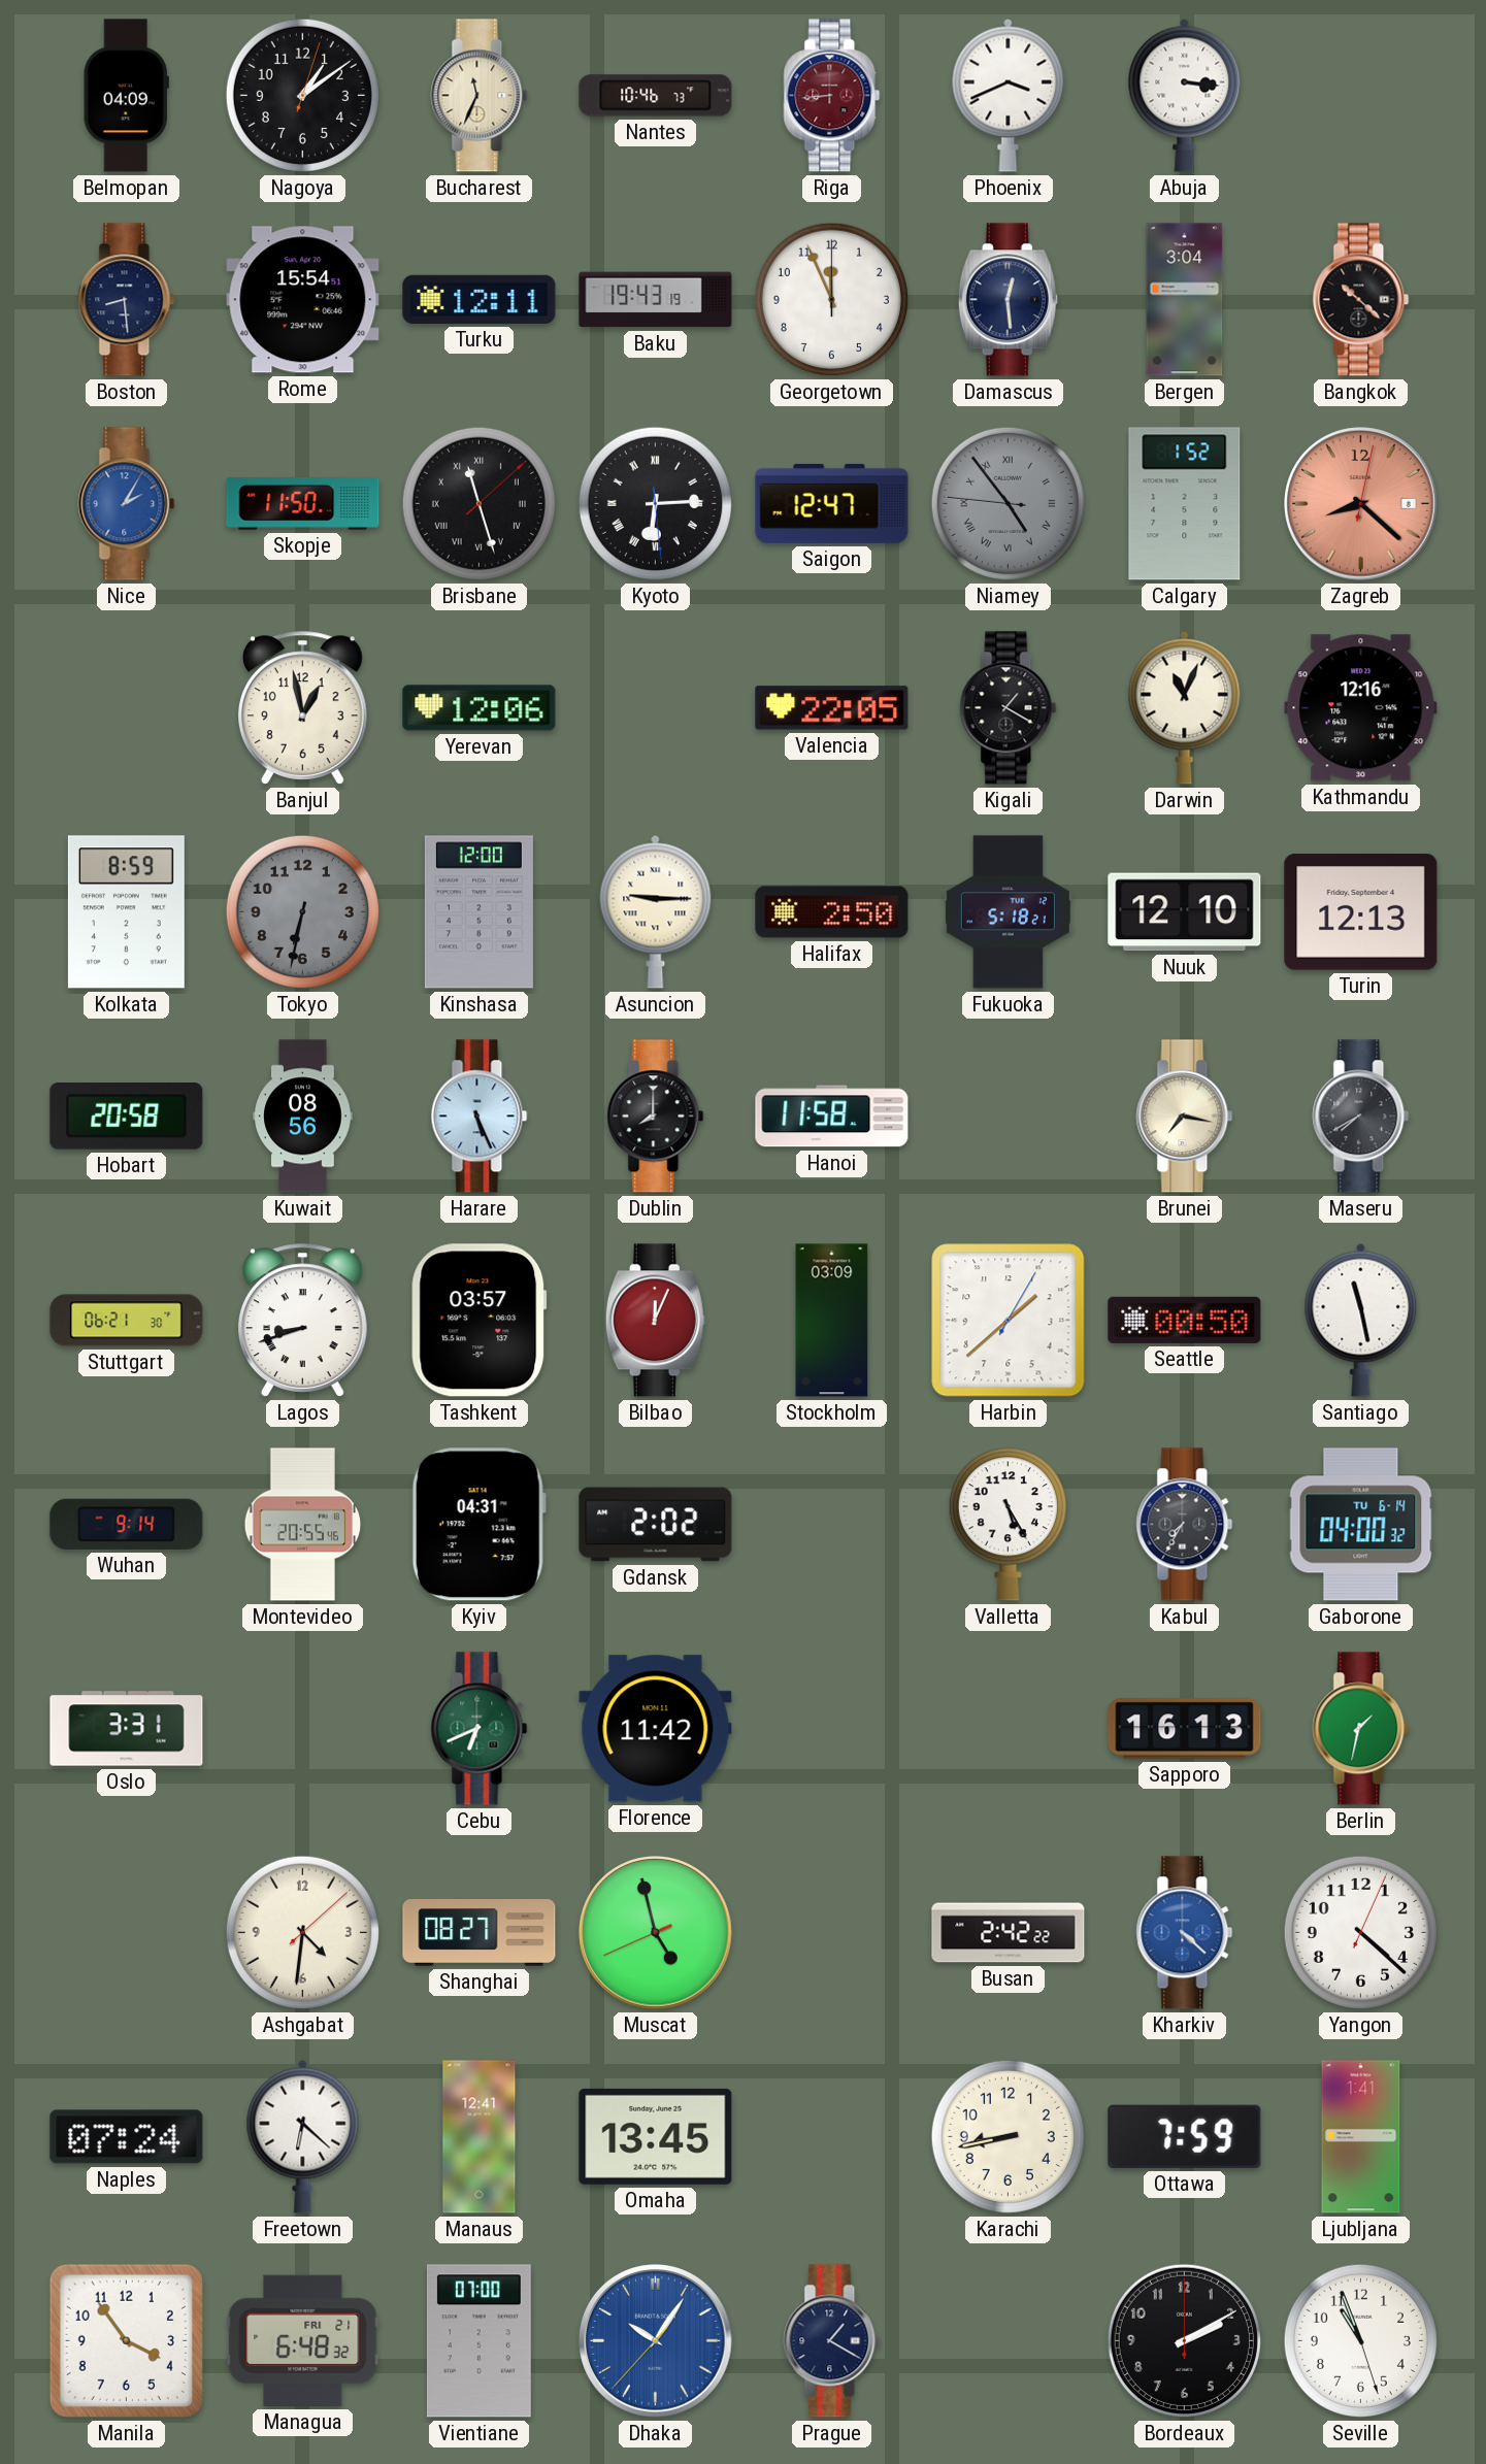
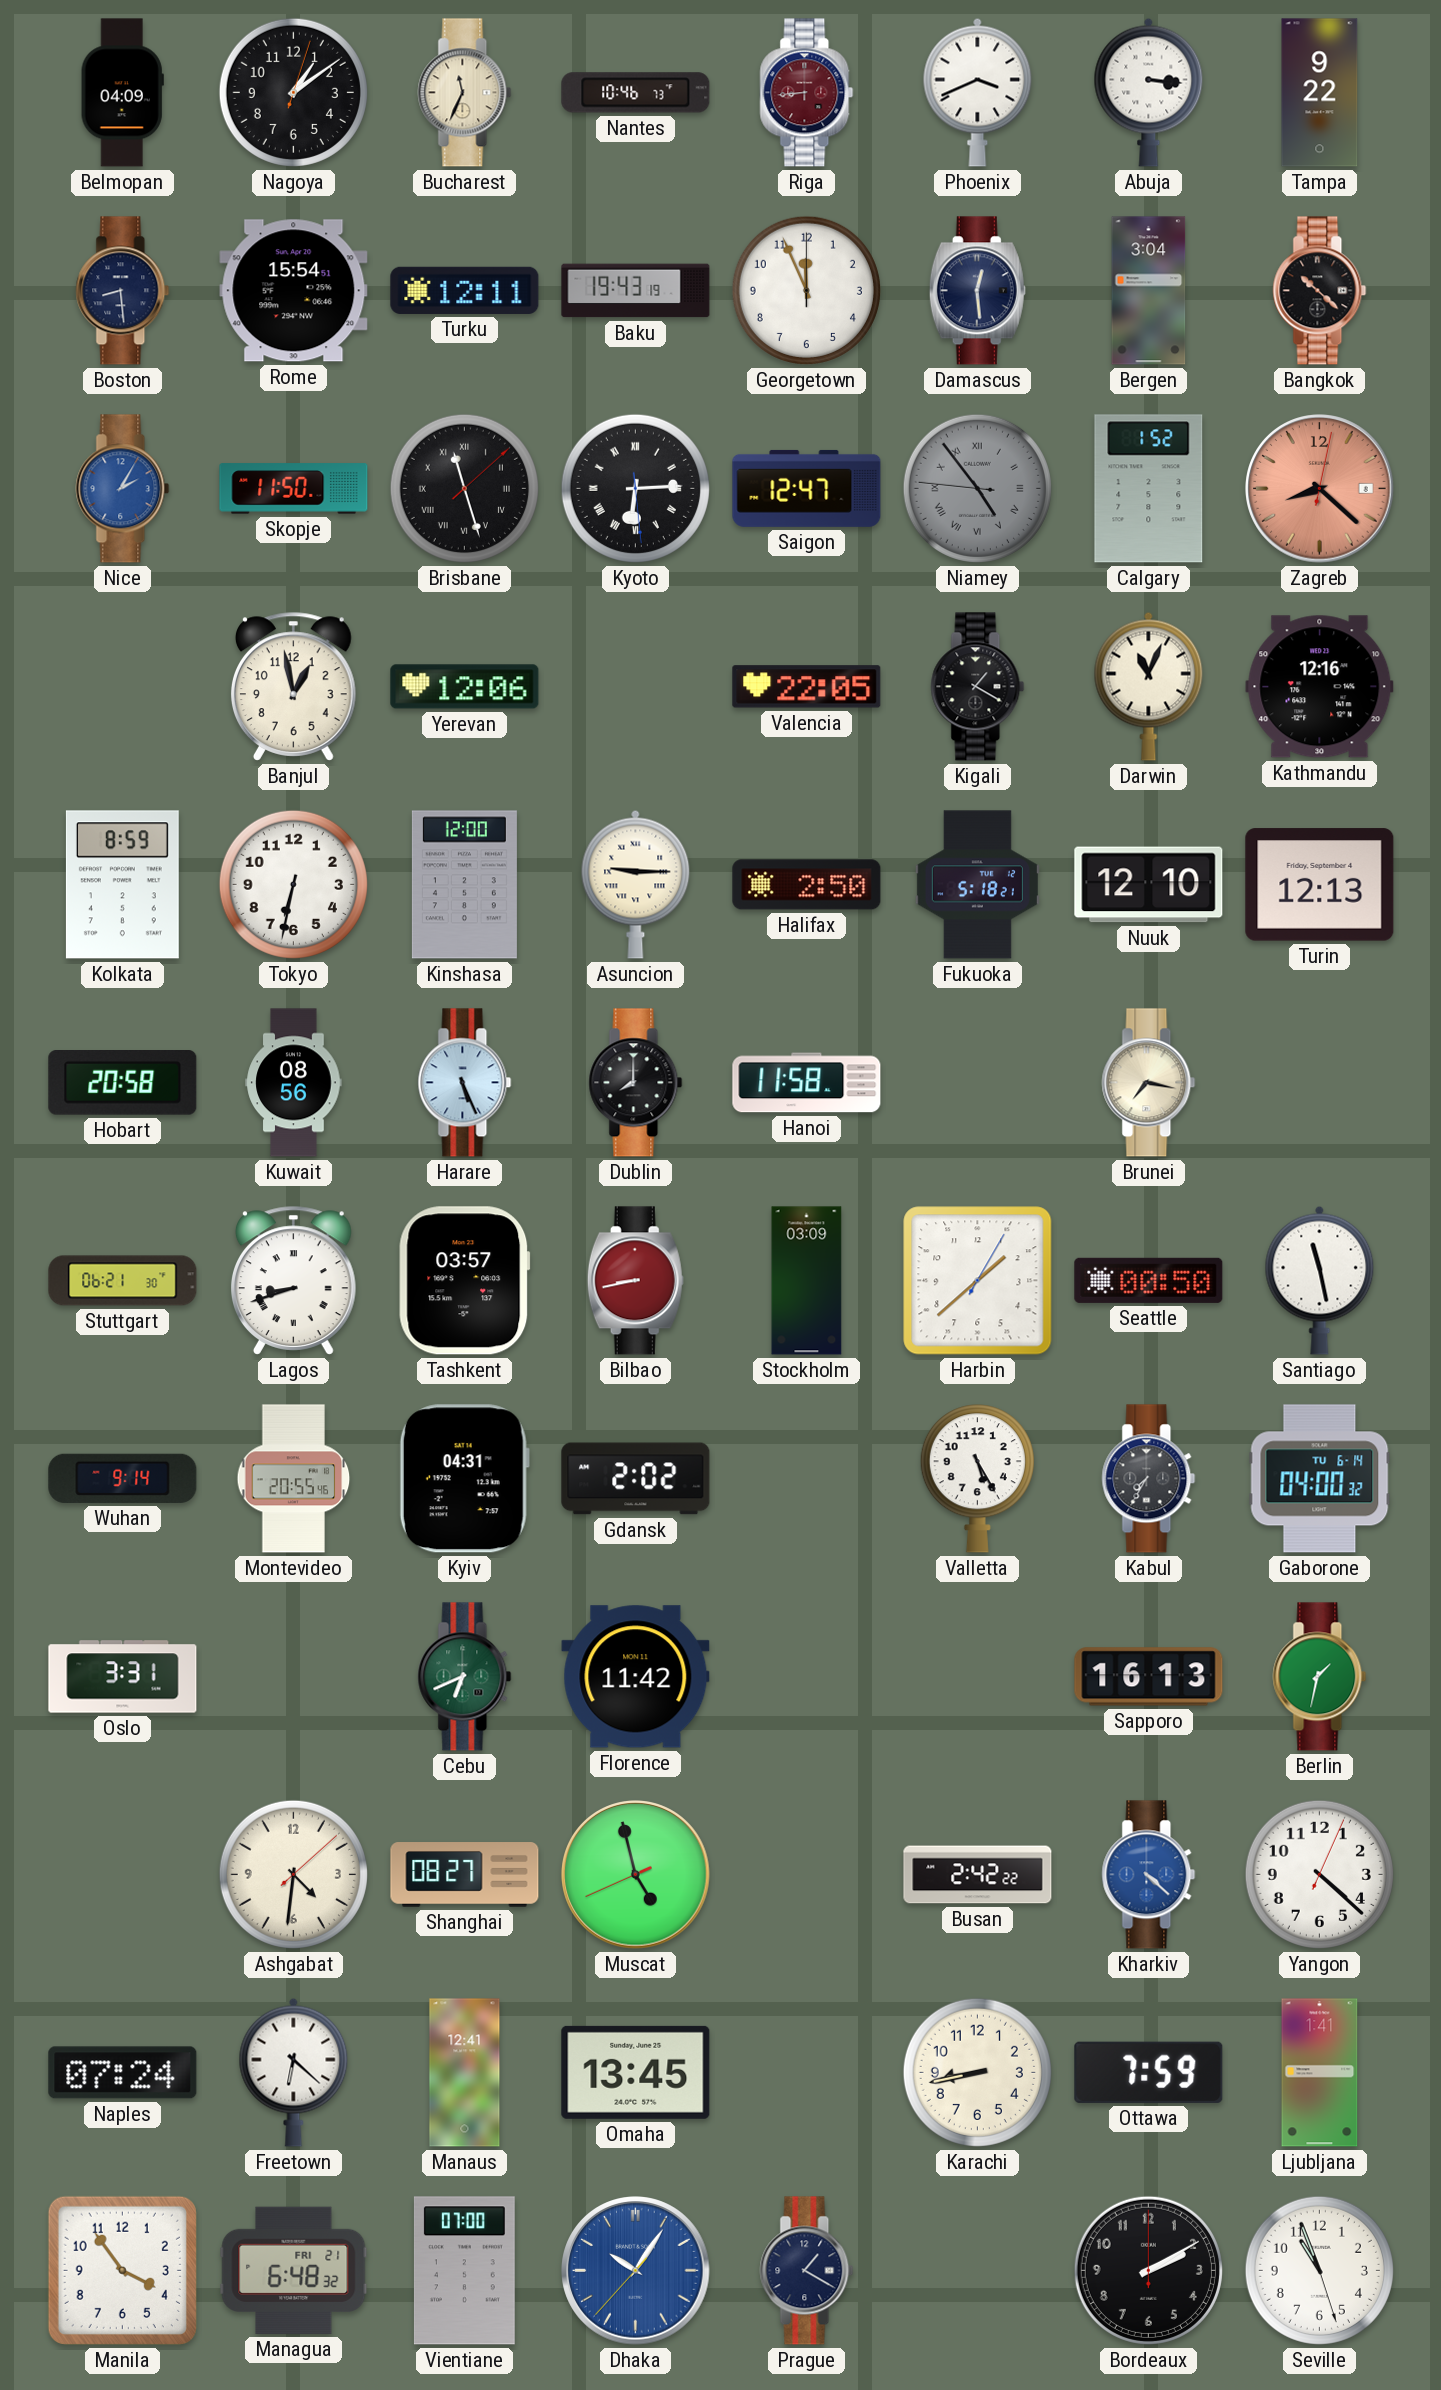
Tampa: none -> 9:22 (1320, 93)
Tokyo dial: grey -> white (293, 884)
Maseru: 7:40 -> none (1361, 1117)
Bilbao: 12:04 -> 8:43 (635, 1281)
